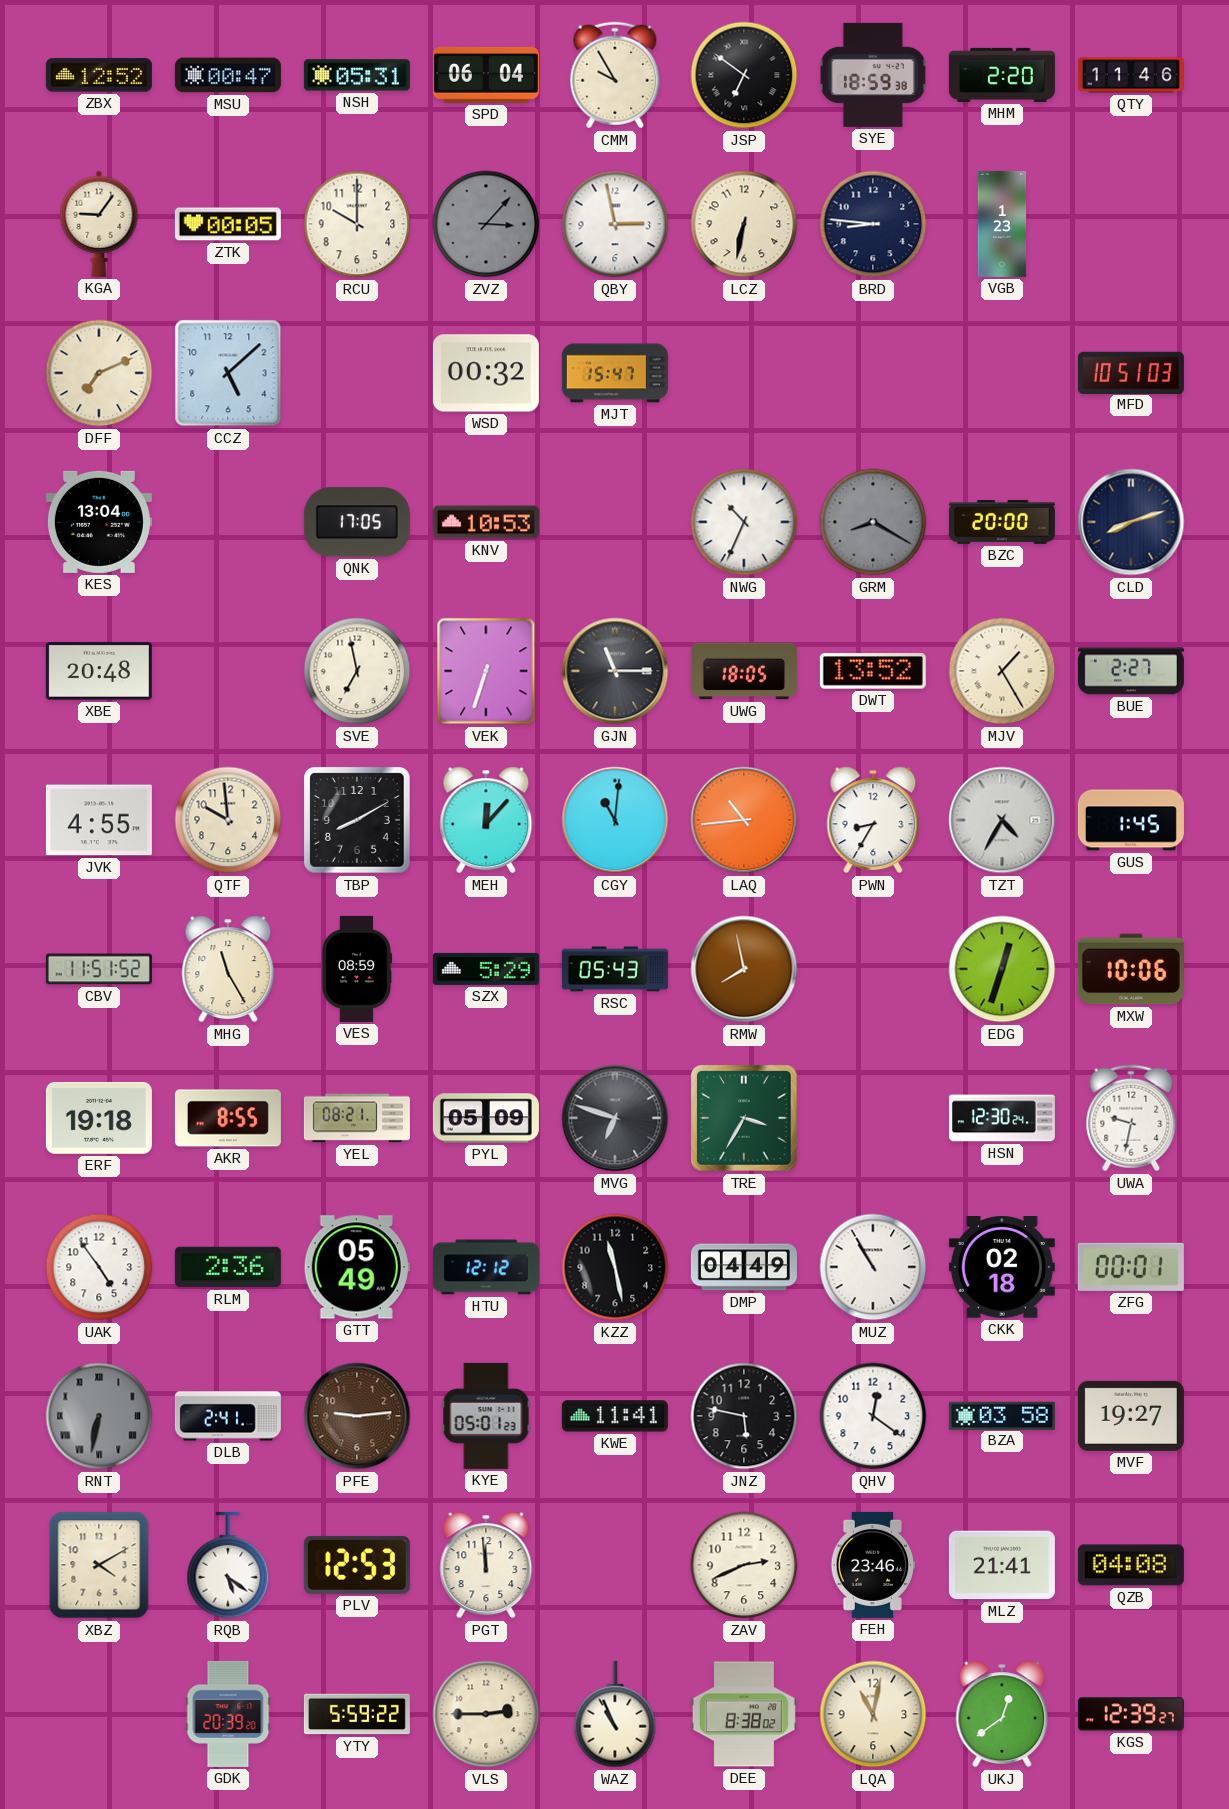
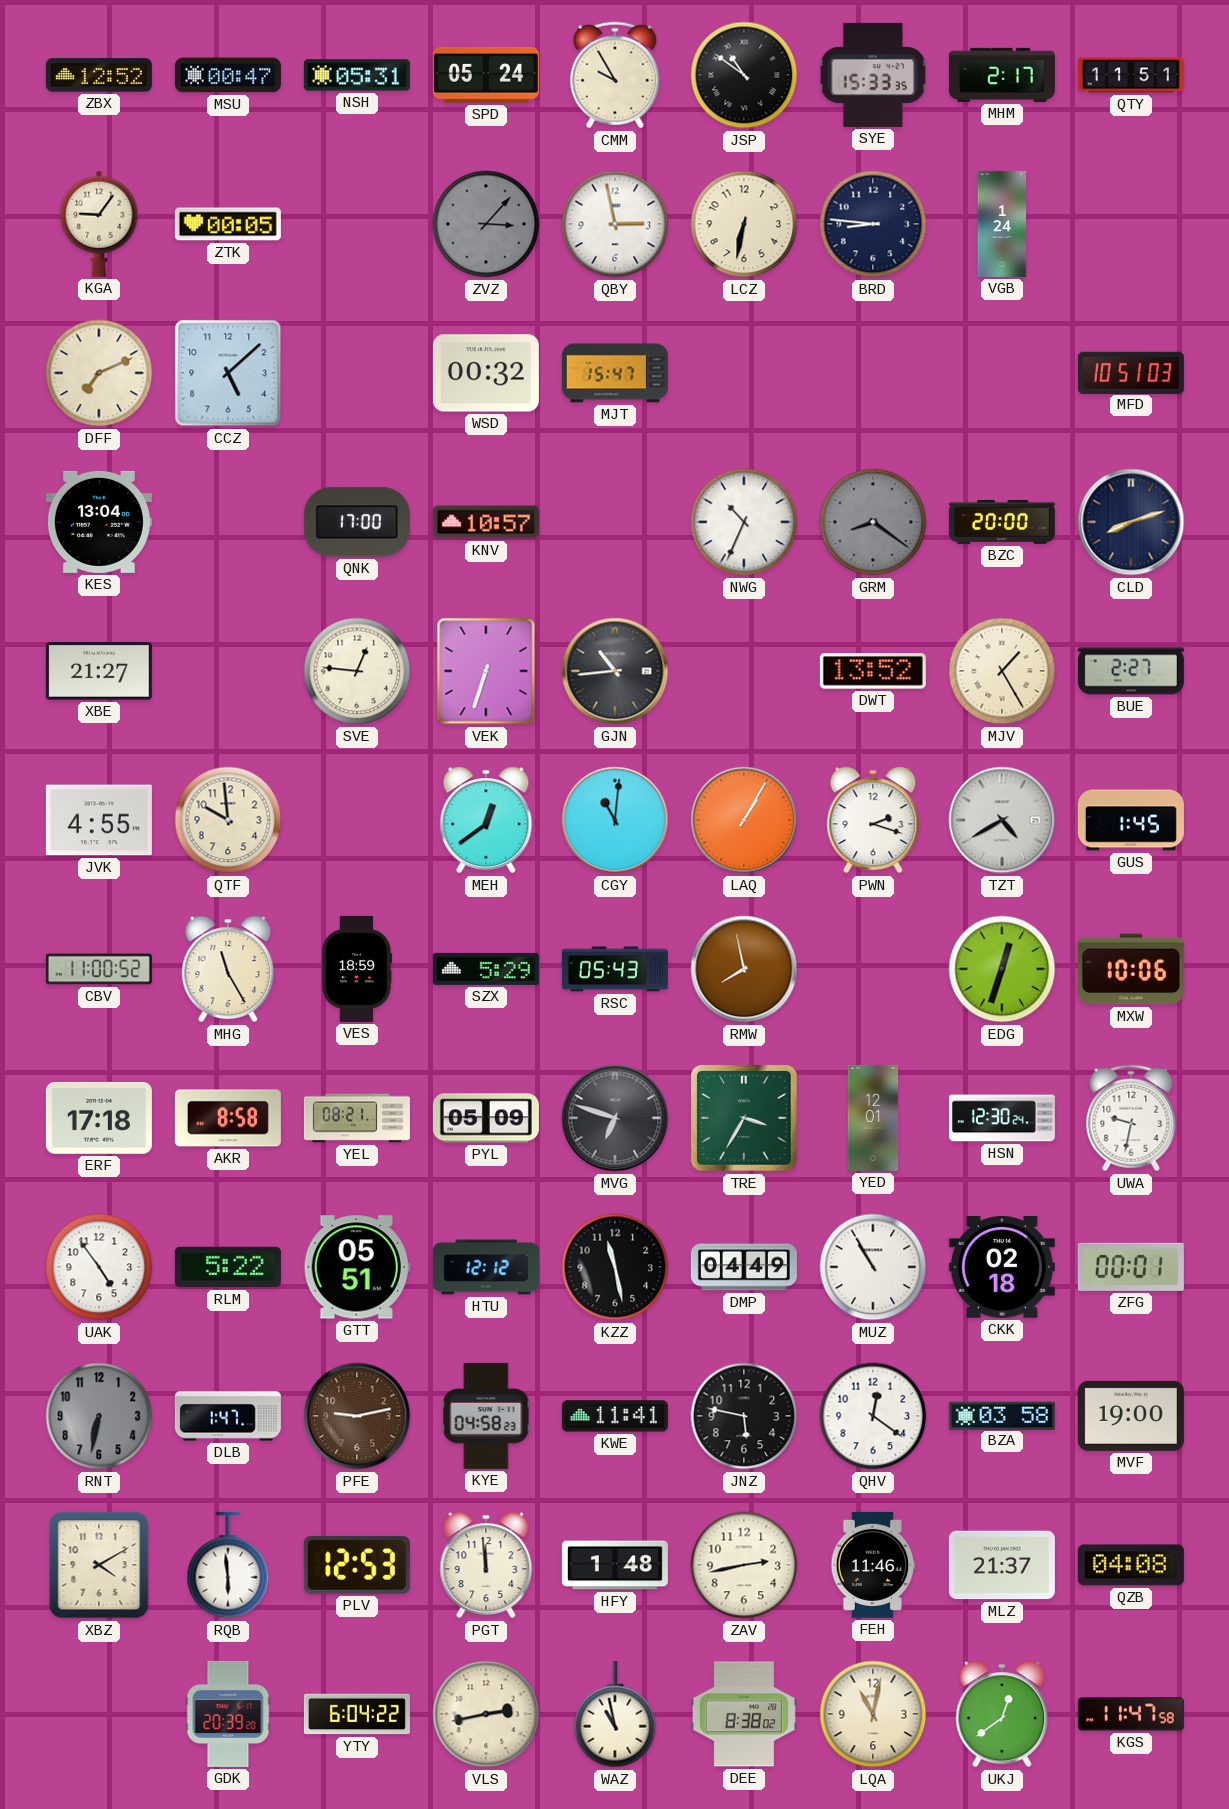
SPD: 06:04 -> 05:24 (486, 75)
JSP: 6:51 -> 10:51 (744, 75)
SYE: 18:59 -> 15:33 (873, 75)
MHM: 2:20 -> 2:17 (1002, 75)
QTY: 11:46 -> 11:51 (1131, 75)
RCU: 10:00 -> none (357, 224)
VGB: 1:23 -> 1:24 (1002, 224)
QNK: 17:05 -> 17:00 (357, 522)
KNV: 10:53 -> 10:57 (486, 522)
GRM: 8:20 -> 8:21 (873, 522)
XBE: 20:48 -> 21:27 (99, 671)
SVE: 6:58 -> 12:46 (357, 671)
GJN: 11:15 -> 10:44 (615, 671)
UWG: 18:05 -> none (744, 671)
TBP: 8:10 -> none (357, 820)
MEH: 12:07 -> 12:39 (486, 820)
LAQ: 10:44 -> 1:05 (744, 820)
PWN: 8:35 -> 2:18 (873, 820)
TZT: 4:35 -> 4:40 (1002, 820)
CBV: 11:51 -> 11:00 (99, 969)
VES: 08:59 -> 18:59 (357, 969)
ERF: 19:18 -> 17:18 (99, 1118)
AKR: 8:55 -> 8:58 (228, 1118)
YED: none -> 12:01 (873, 1118)
RLM: 2:36 -> 5:22 (228, 1267)
GTT: 05:49 -> 05:51 (357, 1267)
RNT numerals: Roman -> Arabic (99, 1416)
DLB: 2:41 -> 1:47 (228, 1416)
PFE: 9:14 -> 9:13 (357, 1416)
KYE: 05:01 -> 04:58 (486, 1416)
MVF: 19:27 -> 19:00 (1131, 1416)
RQB: 5:21 -> 5:59 (228, 1565)
HFY: none -> 1:48 (615, 1565)
ZAV: 2:41 -> 2:43 (744, 1565)
FEH: 23:46 -> 11:46 (873, 1565)
MLZ: 21:41 -> 21:37 (1002, 1565)
YTY: 5:59 -> 6:04 (357, 1714)
VLS: 2:45 -> 2:43 (486, 1714)
WAZ: 10:56 -> 10:58 (615, 1714)
KGS: 12:39 -> 11:47 (1131, 1714)
